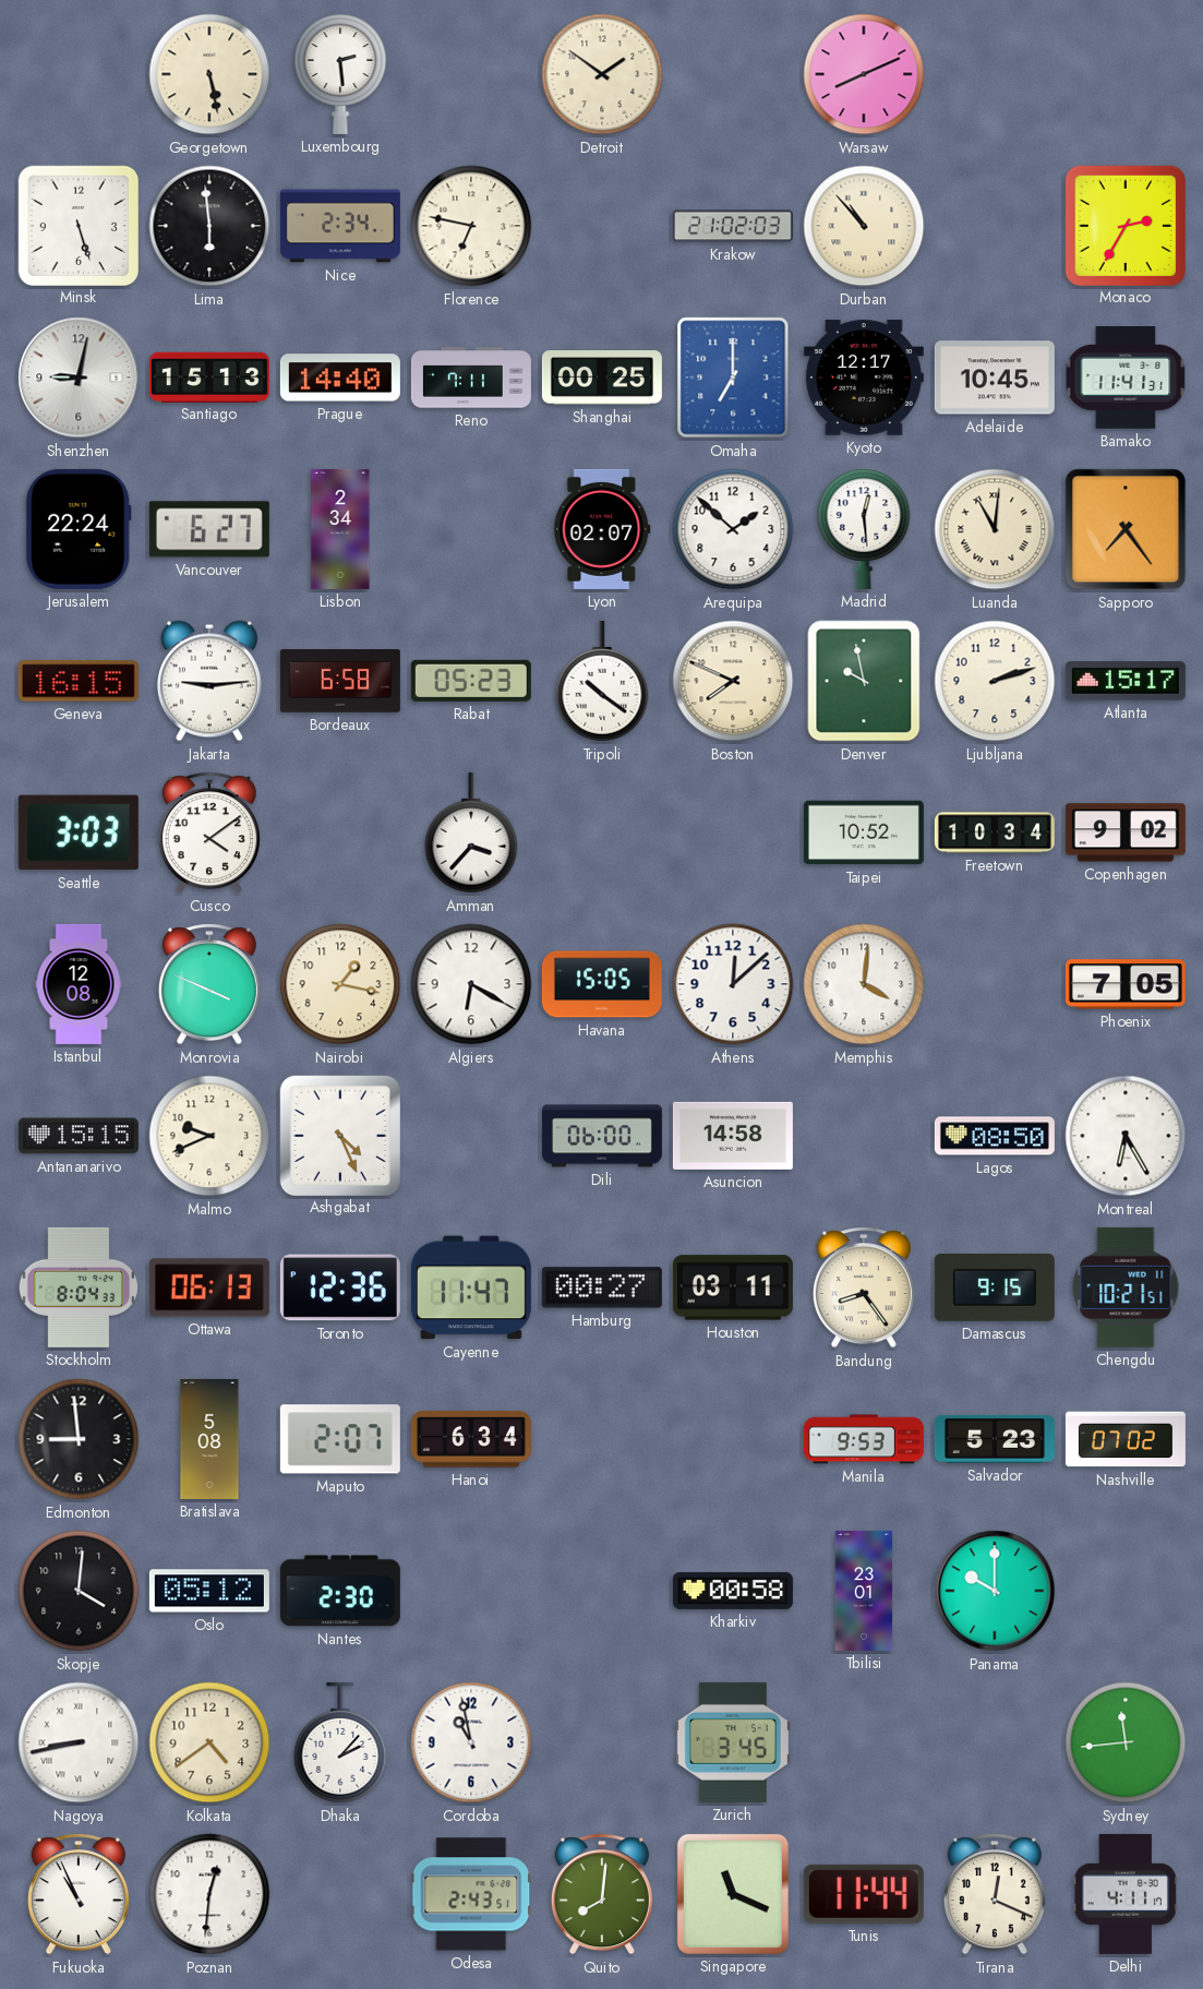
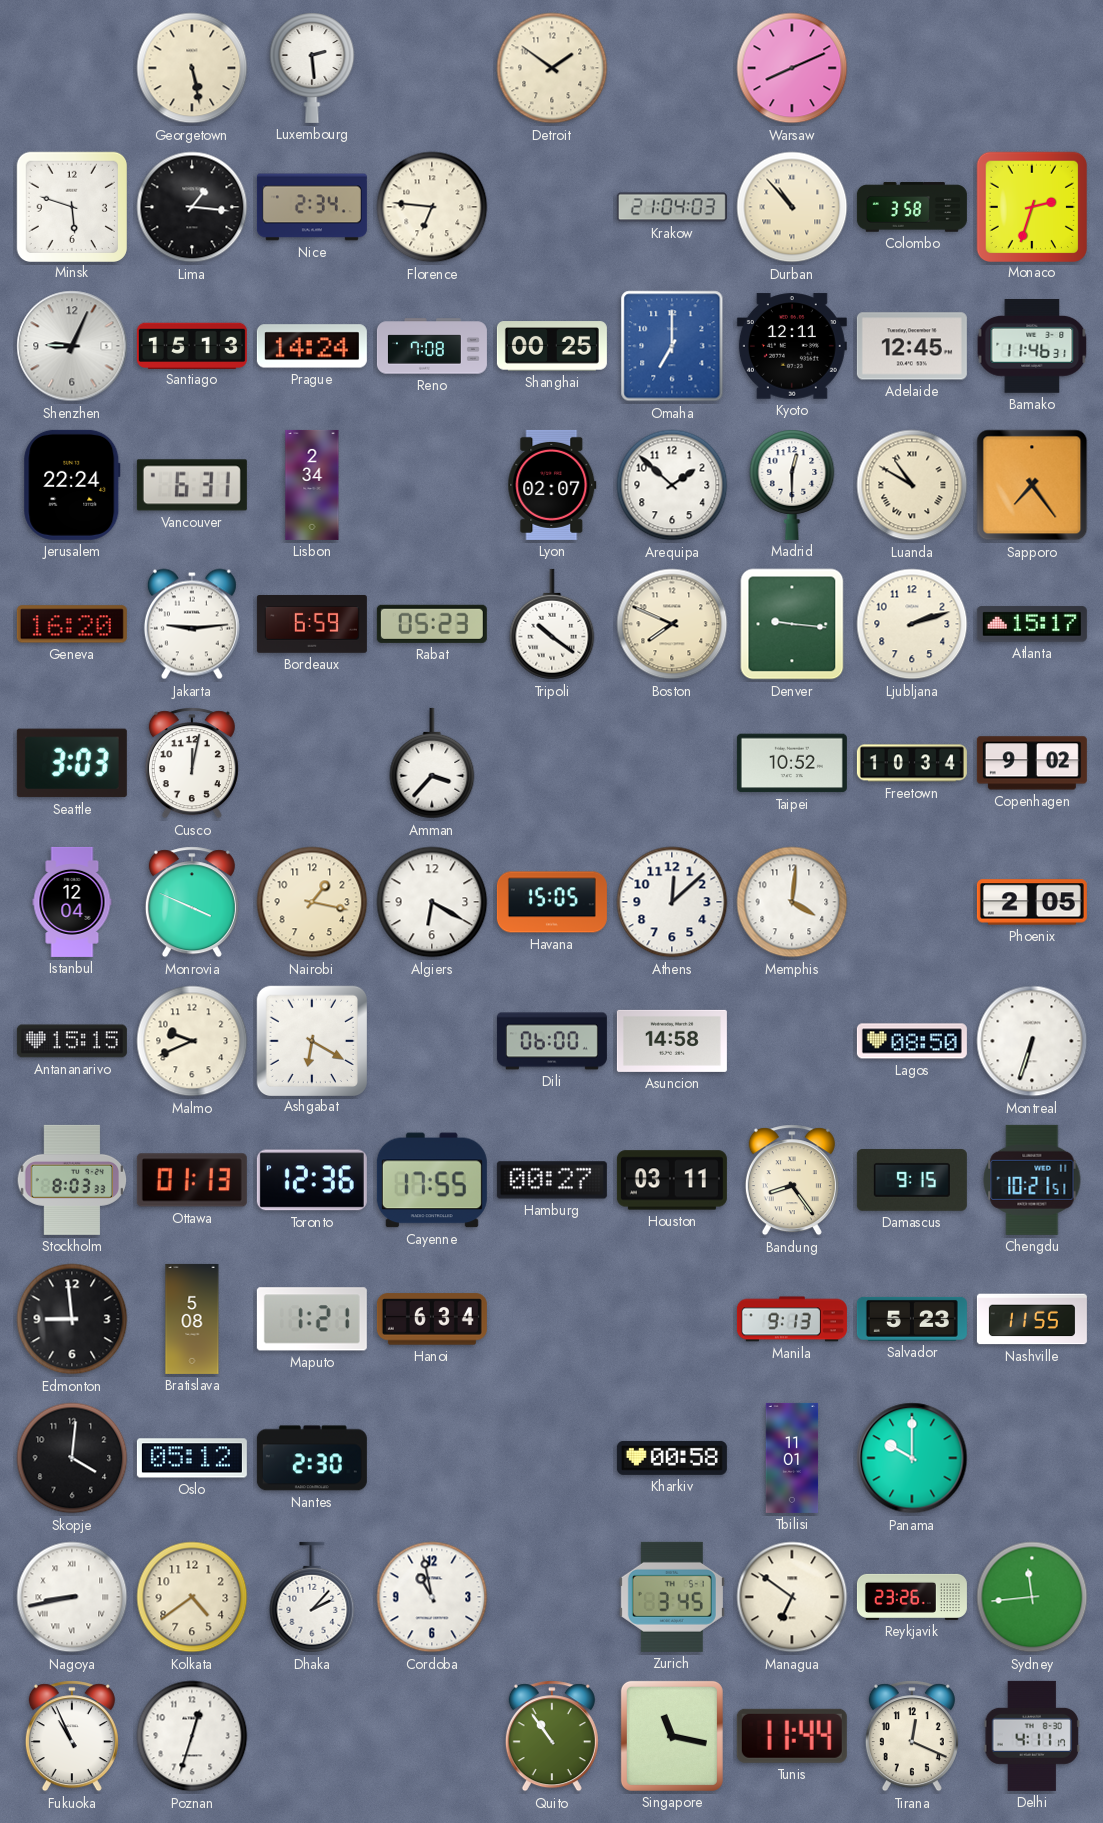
Minsk: 5:27 -> 5:48 (71, 206)
Lima: 5:59 -> 1:16 (192, 207)
Florence: 6:47 -> 6:46 (432, 207)
Krakow: 21:02 -> 21:04 (672, 207)
Colombo: none -> 3:58 (912, 207)
Monaco: 2:35 -> 2:33 (1031, 206)
Shenzhen: 9:02 -> 9:04 (72, 346)
Prague: 14:40 -> 14:24 (312, 346)
Reno: 7:11 -> 7:08 (432, 346)
Kyoto: 12:17 -> 12:11 (792, 346)
Adelaide: 10:45 -> 12:45 (912, 346)
Bamako: 11:41 -> 11:46 (1032, 347)
Vancouver: 6:27 -> 6:31 (192, 485)
Madrid: 12:29 -> 12:30 (792, 485)
Luanda: 11:01 -> 10:50 (912, 485)
Geneva: 16:15 -> 16:20 (72, 624)
Bordeaux: 6:58 -> 6:59 (312, 625)
Denver: 9:58 -> 9:16 (792, 624)
Cusco: 4:09 -> 12:02 (192, 763)
Istanbul: 12:08 -> 12:04 (72, 902)
Phoenix: 7:05 -> 2:05 (1032, 902)
Ashgabat: 4:26 -> 6:20 (311, 1040)
Montreal: 6:25 -> 6:33 (1032, 1041)
Stockholm: 8:04 -> 8:03 (72, 1180)
Ottawa: 06:13 -> 01:13 (192, 1180)
Cayenne: 11:47 -> 17:55 (432, 1180)
Maputo: 2:07 -> 1:21 (312, 1319)
Manila: 9:53 -> 9:13 (792, 1319)
Nashville: 07:02 -> 11:55 (1032, 1319)
Tbilisi: 23:01 -> 11:01 (792, 1458)
Managua: none -> 6:51 (792, 1597)
Reykjavik: none -> 23:26 (912, 1597)
Poznan: 12:31 -> 12:33 (192, 1736)
Odesa: 2:43 -> none (471, 1894)
Quito: 8:01 -> 10:54 (552, 1736)
Singapore: 11:19 -> 11:17 (672, 1736)
